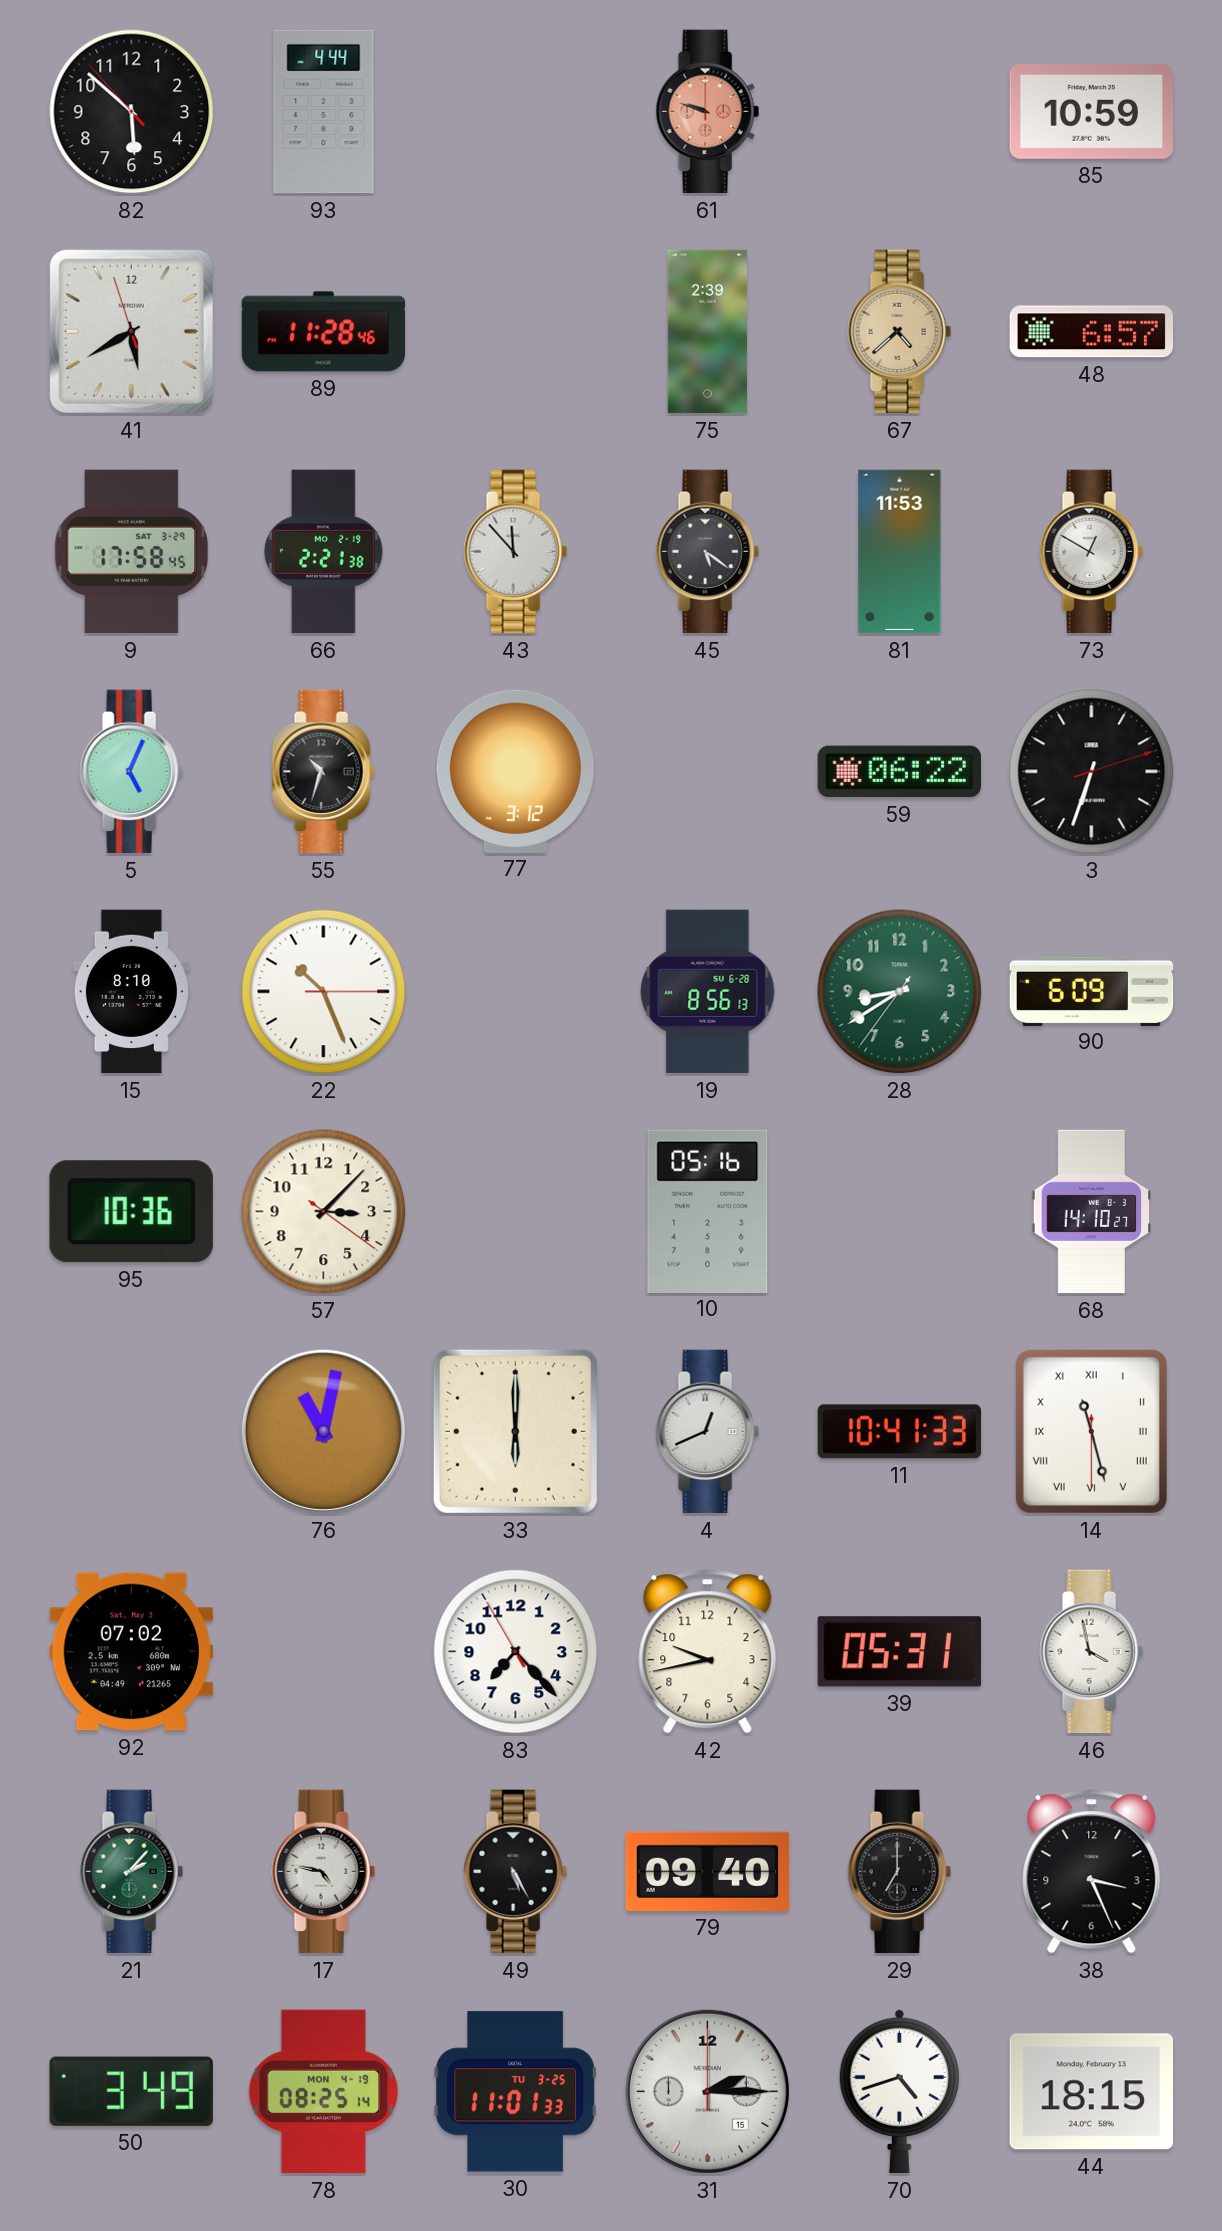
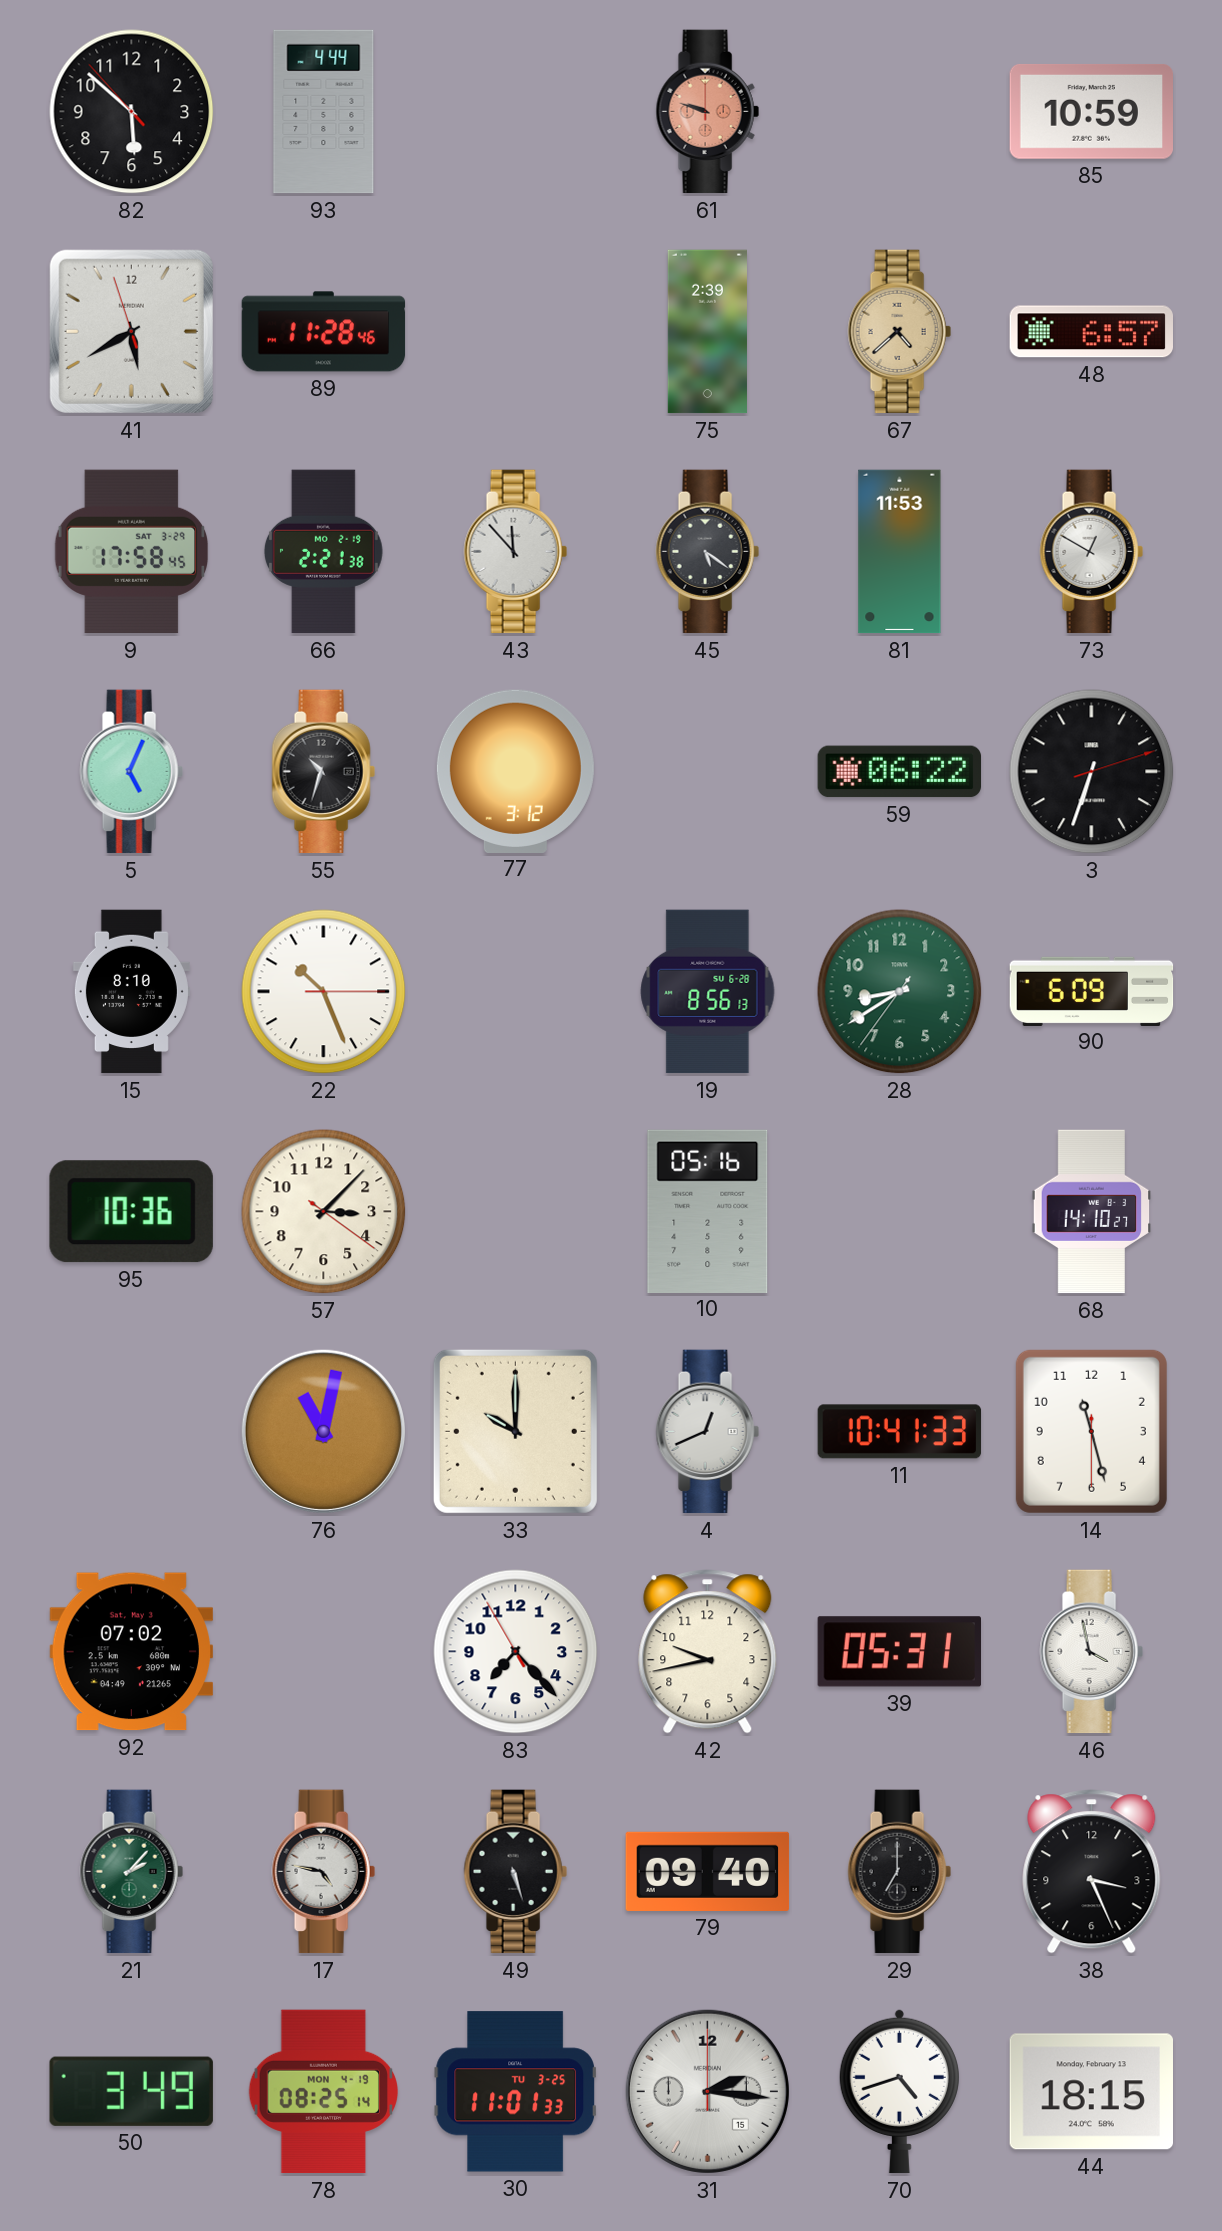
33: 6:00 -> 10:00 (515, 1431)
14 numerals: Roman -> Arabic (1091, 1431)
49: 5:25 -> 5:27 (515, 1872)
31: 2:15 -> 2:16 (707, 2091)
